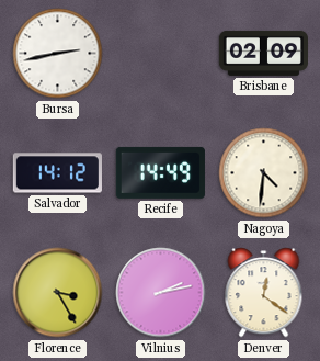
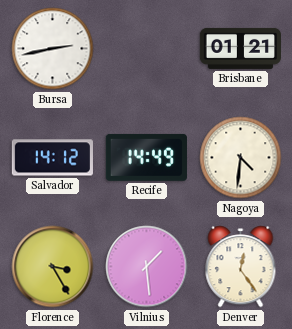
Brisbane: 02:09 -> 01:21 (240, 48)
Vilnius: 2:13 -> 1:29 (147, 267)
Denver: 12:21 -> 12:24 (241, 267)
